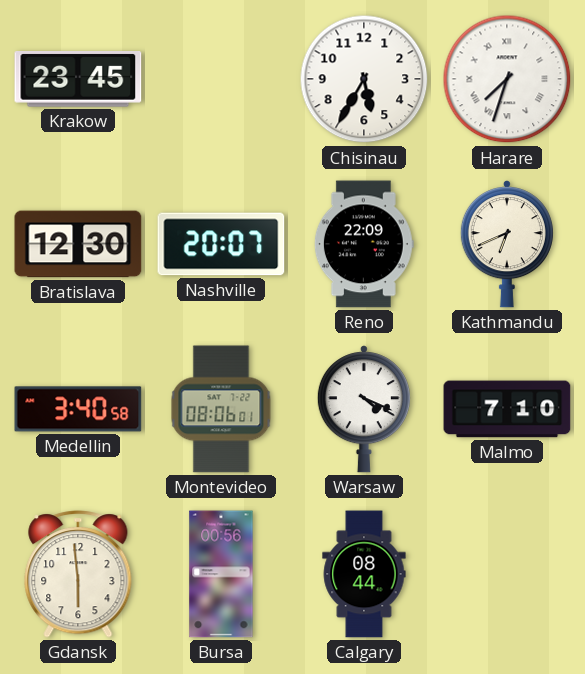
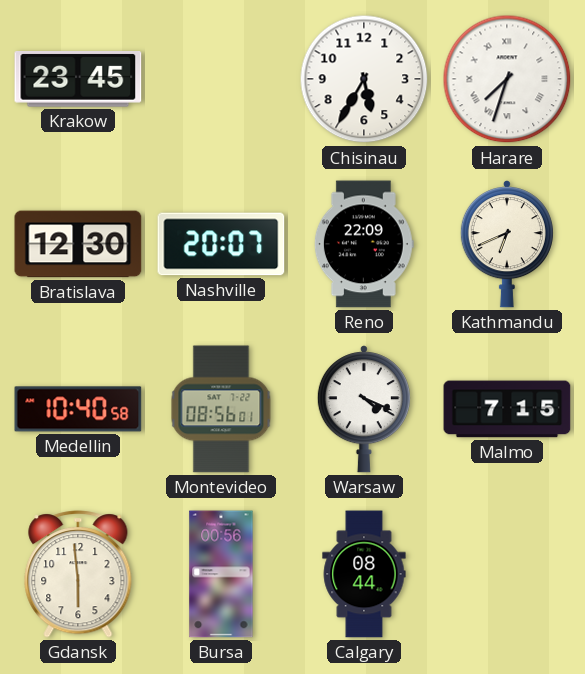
Medellin: 3:40 -> 10:40 (78, 409)
Montevideo: 08:06 -> 08:56 (221, 409)
Malmo: 7:10 -> 7:15 (507, 409)
